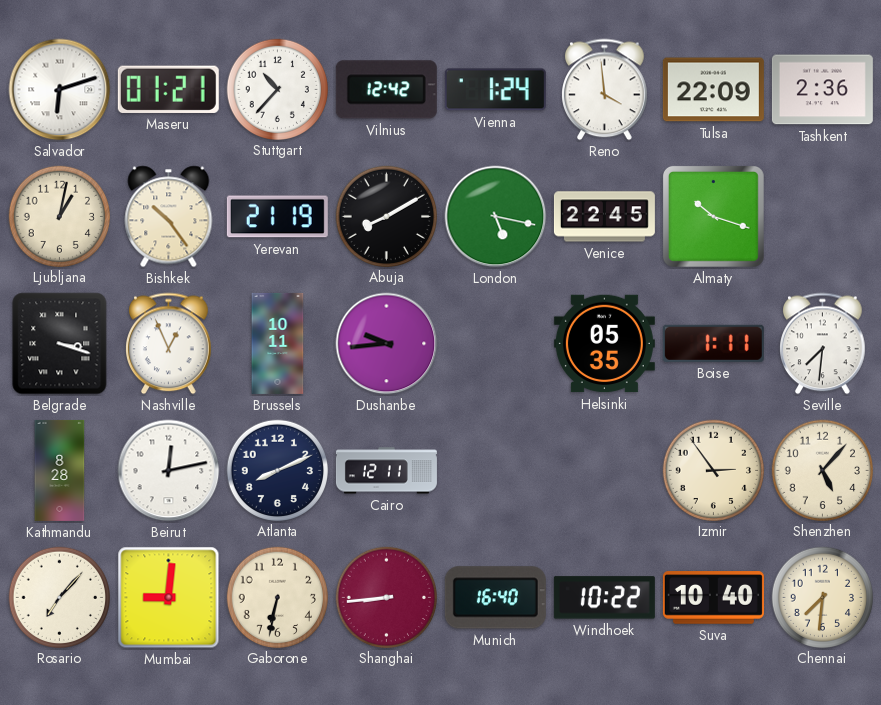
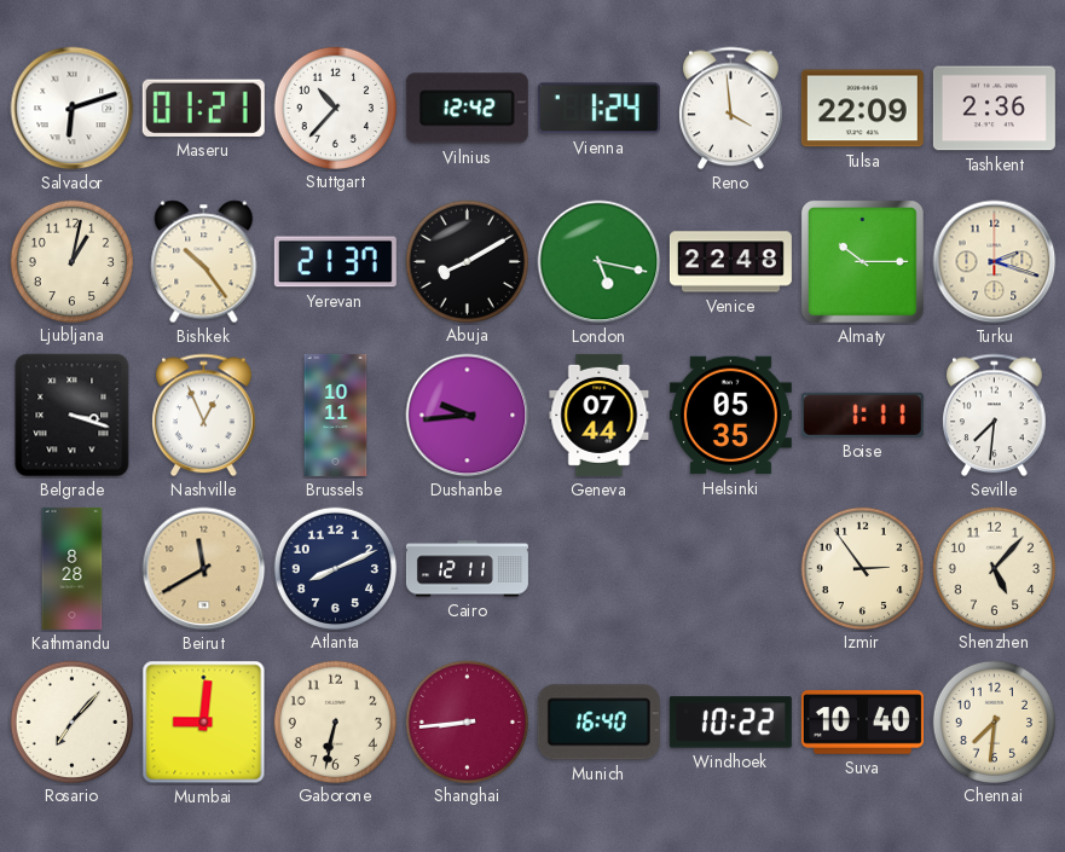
Yerevan: 21:19 -> 21:37 (335, 262)
Venice: 22:45 -> 22:48 (730, 262)
Almaty: 10:18 -> 10:15 (862, 261)
Turku: none -> 2:18 (995, 262)
Geneva: none -> 07:44 (600, 415)
Beirut: 12:13 -> 11:40 (204, 569)
Beirut dial: white -> champagne (204, 569)
